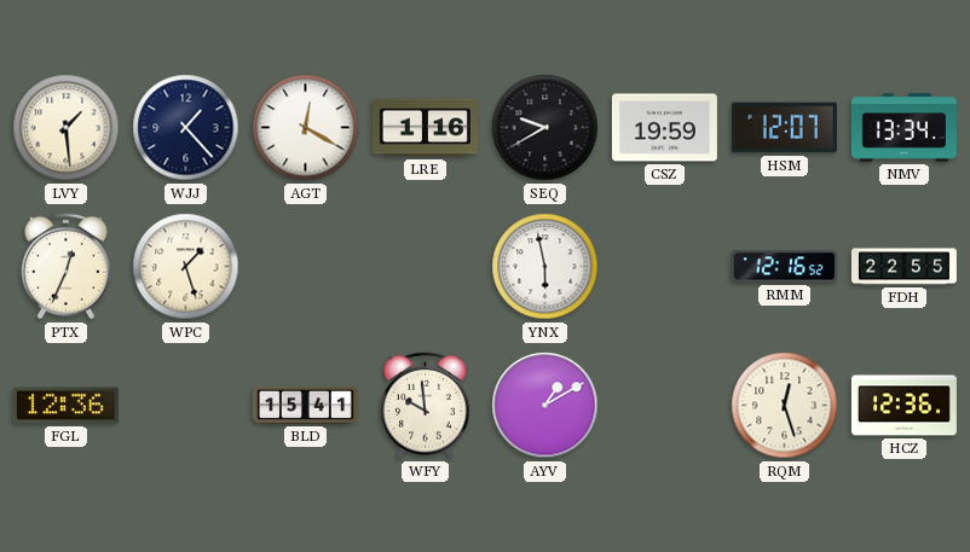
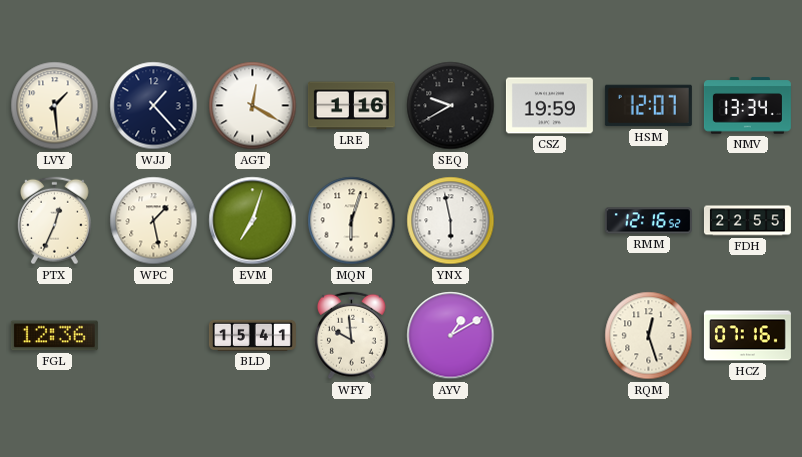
WPC: 1:27 -> 1:28 (154, 221)
EVM: none -> 7:03 (253, 221)
MQN: none -> 6:03 (352, 221)
HCZ: 12:36 -> 07:16 (747, 336)
